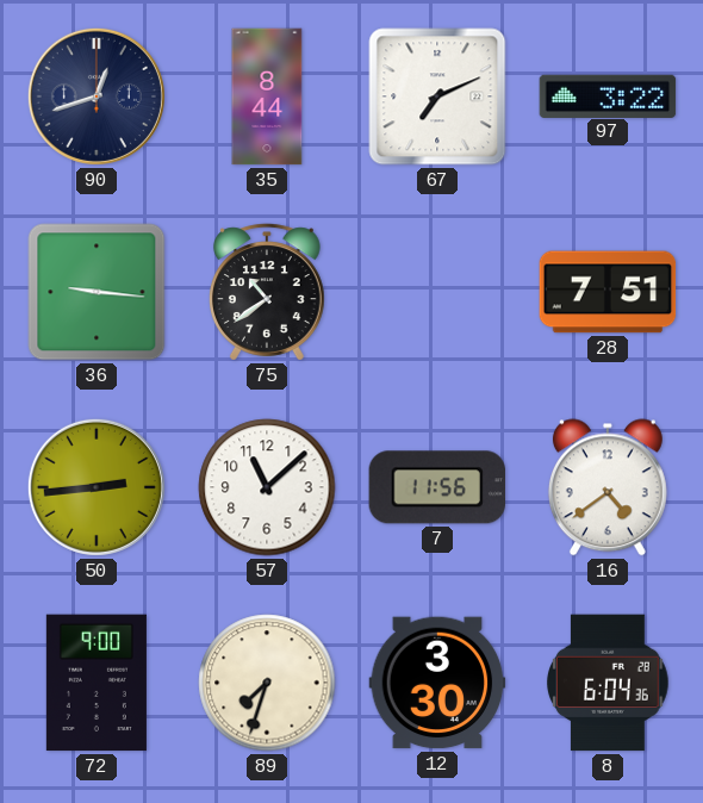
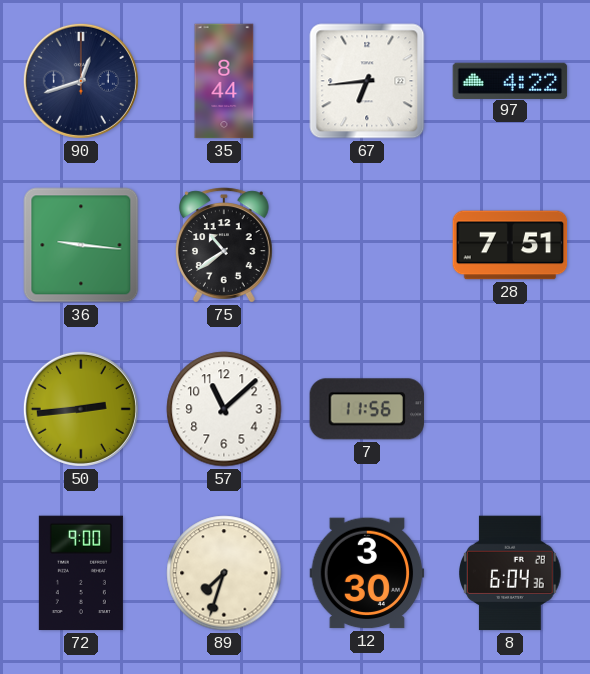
67: 7:11 -> 6:44 (367, 81)
97: 3:22 -> 4:22 (510, 80)
16: 4:39 -> none (608, 487)
